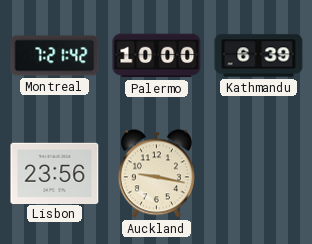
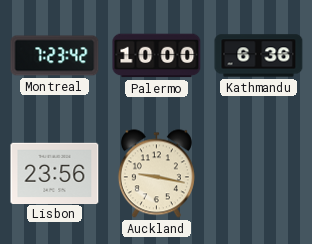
Montreal: 7:21 -> 7:23 (55, 56)
Kathmandu: 6:39 -> 6:36 (259, 56)
